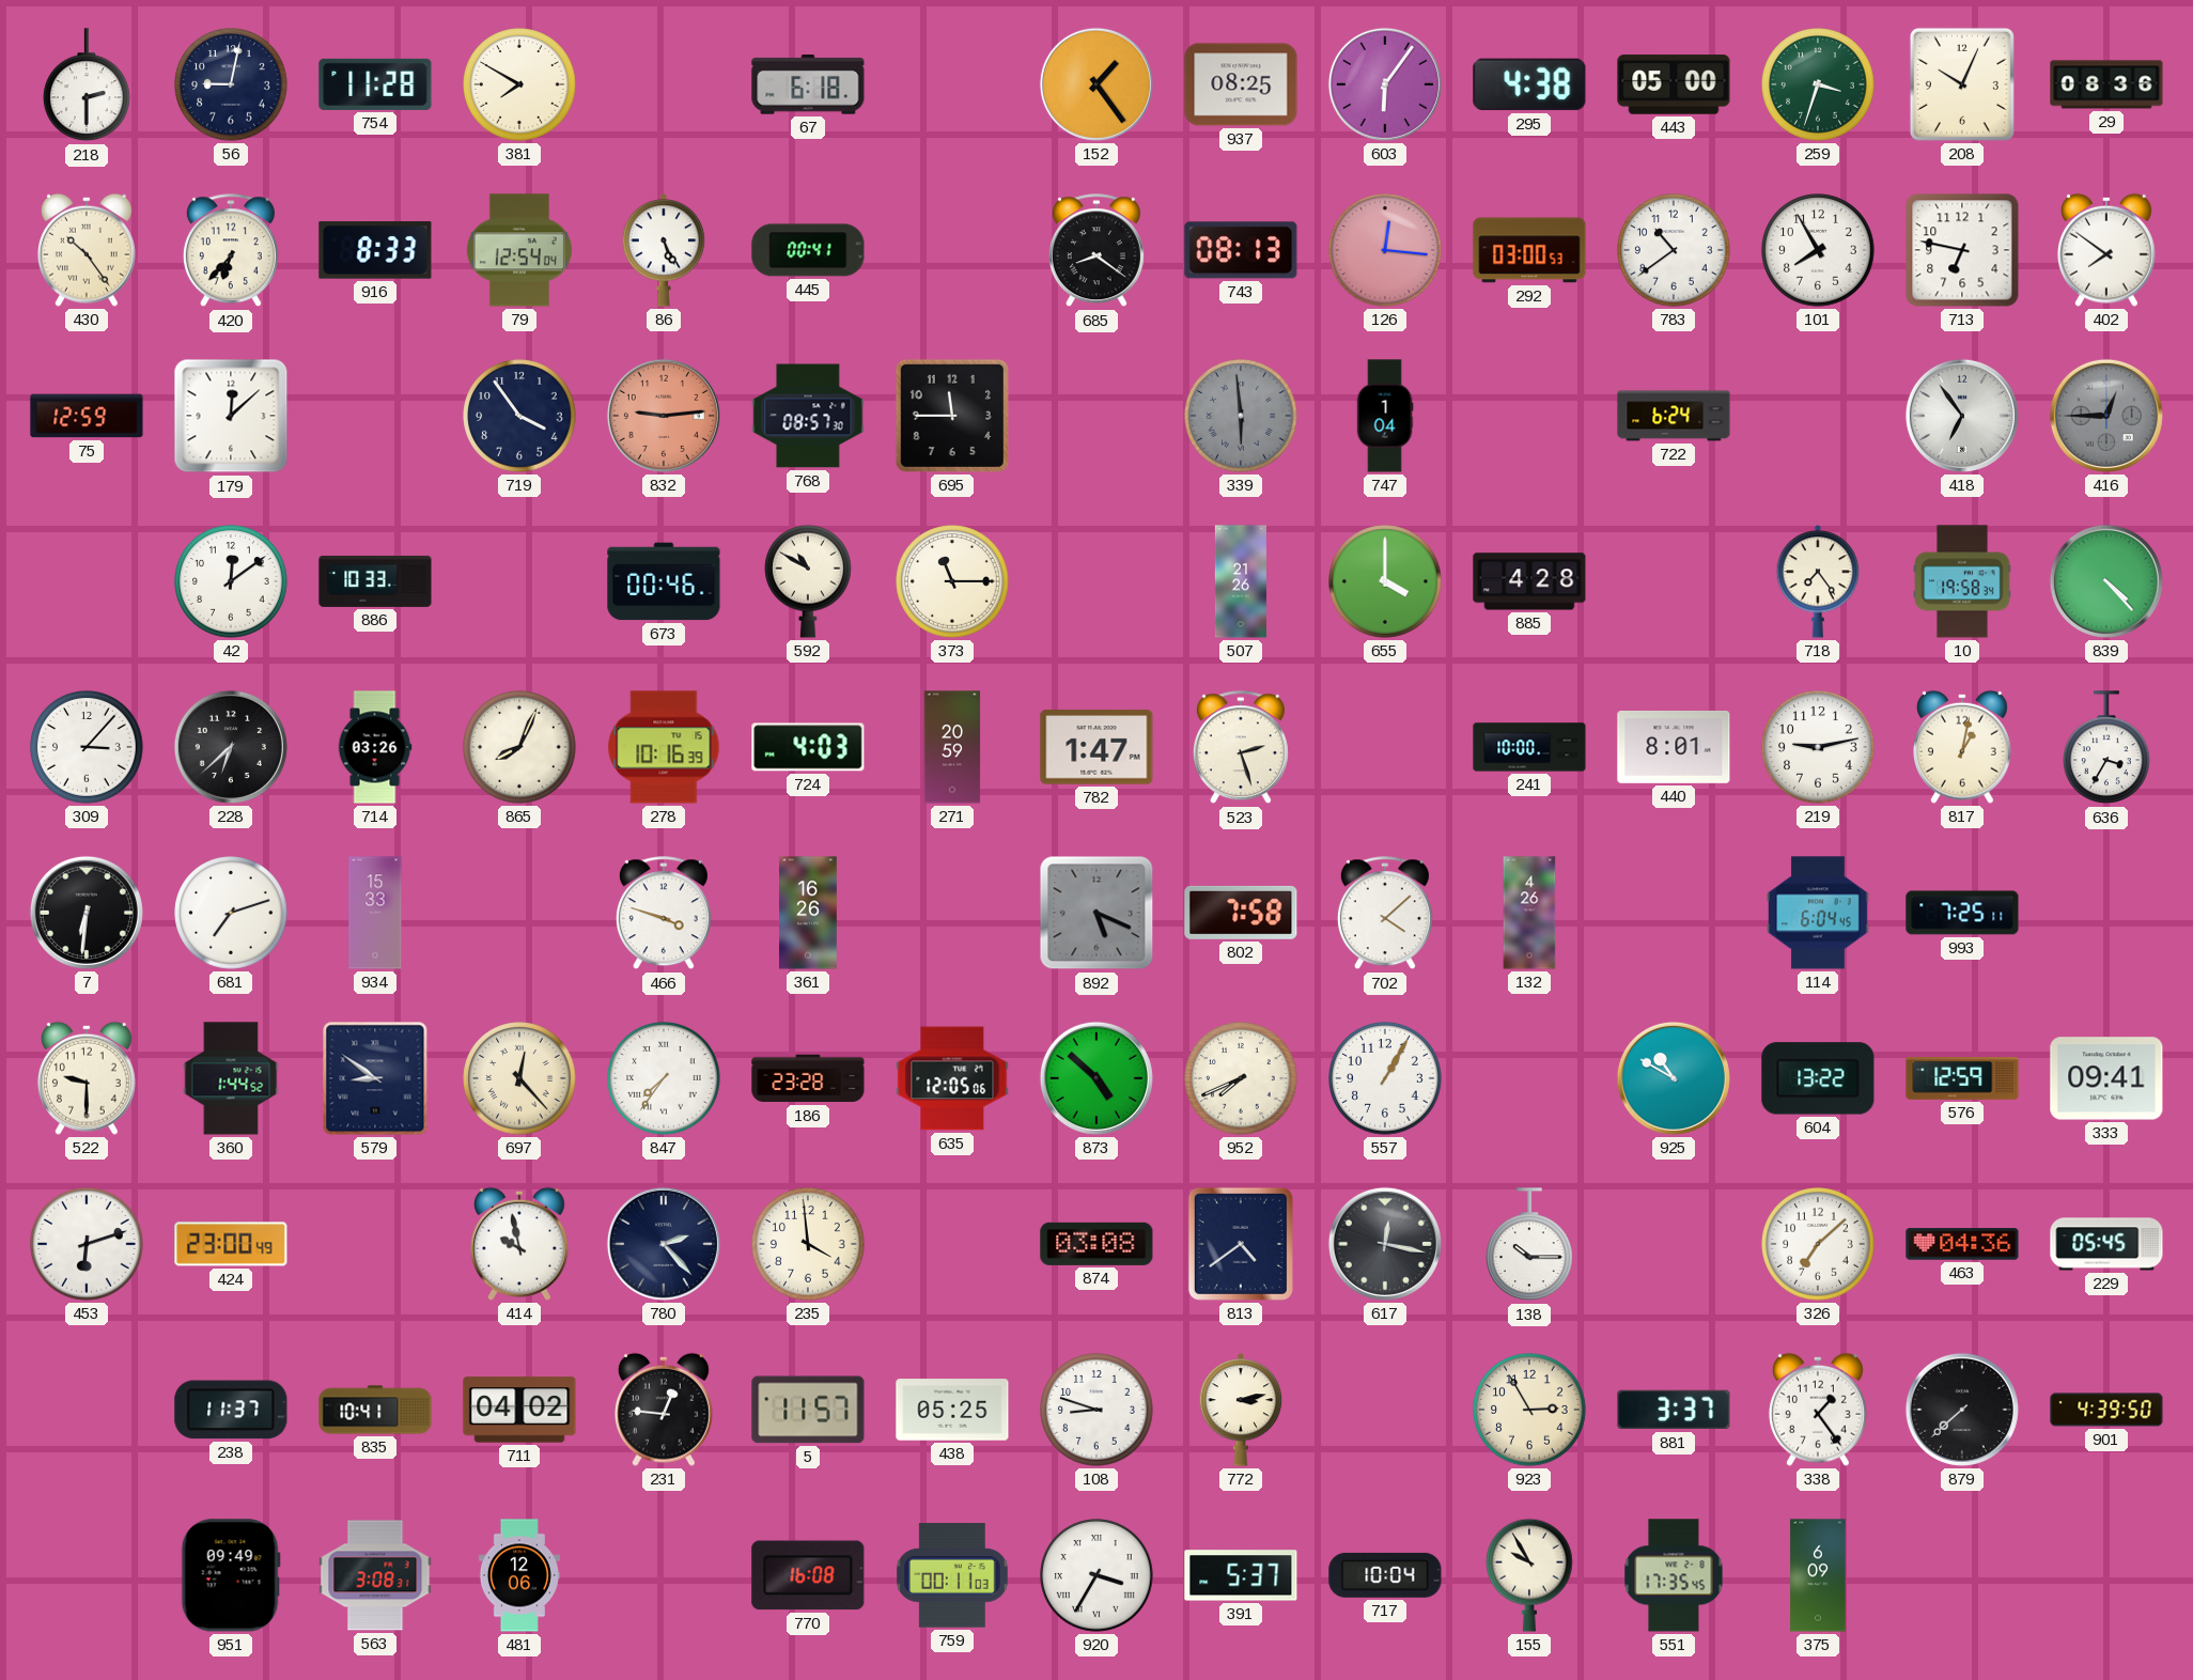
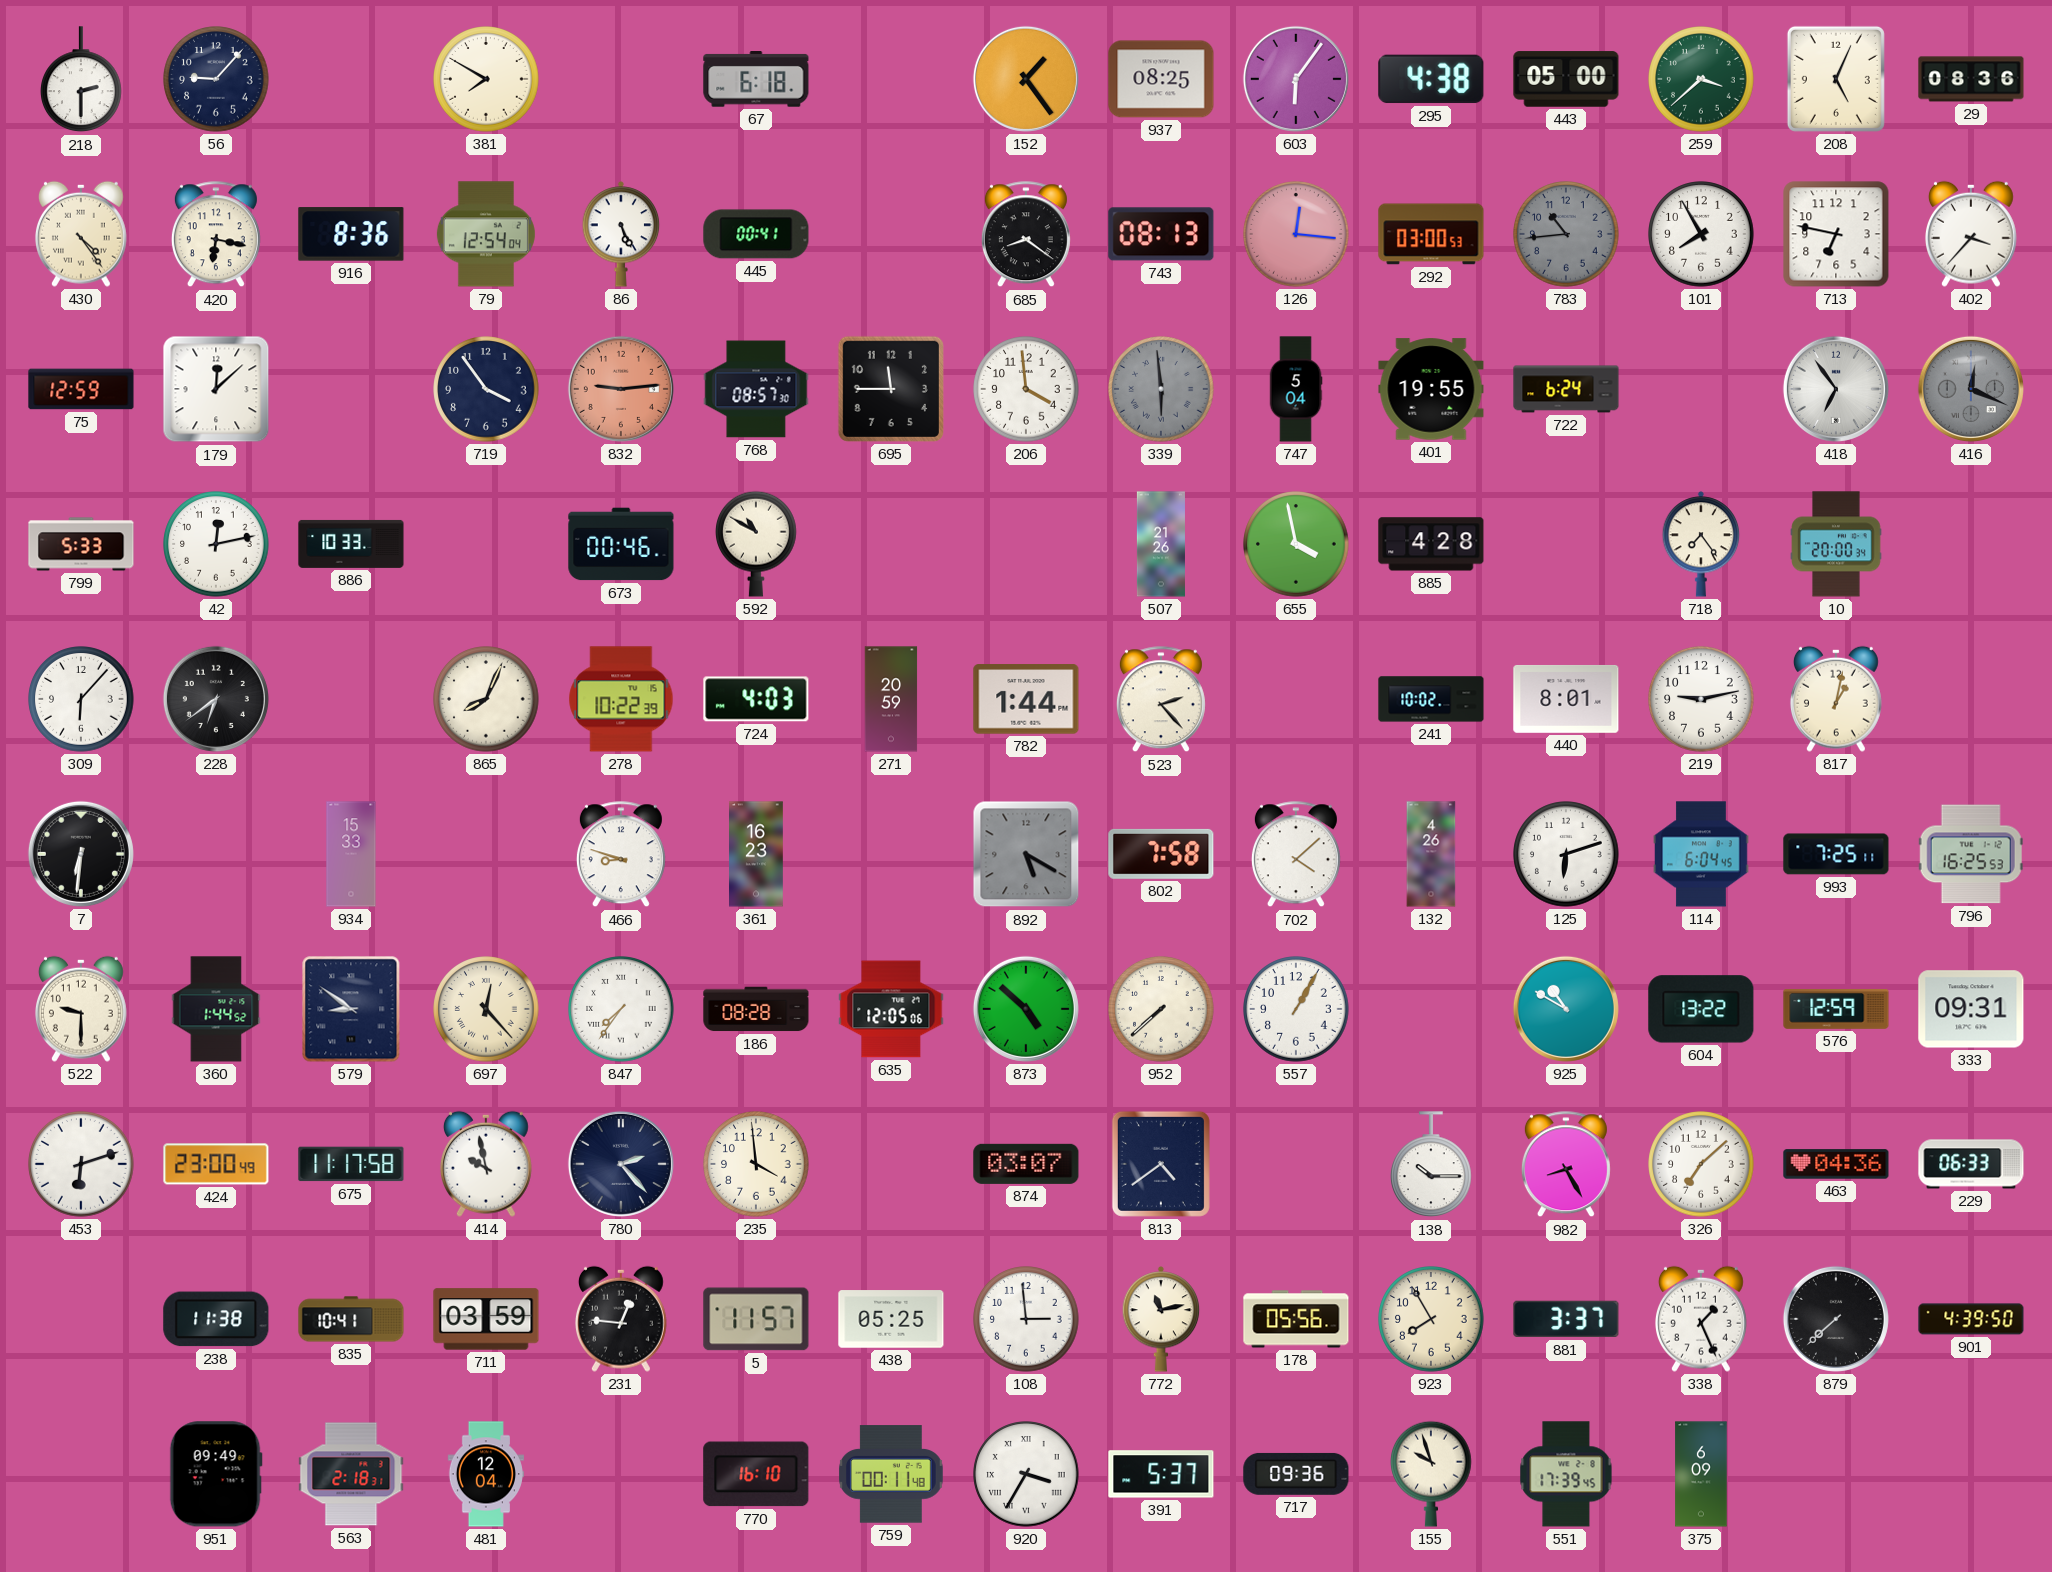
56: 9:02 -> 9:07 (216, 79)
754: 11:28 -> none (375, 84)
259: 3:33 -> 3:38 (1701, 79)
208: 10:04 -> 5:04 (1836, 79)
430: 10:24 -> 4:24 (81, 234)
420: 6:37 -> 6:17 (216, 235)
916: 8:33 -> 8:36 (351, 234)
783: 10:39 -> 10:44 (1566, 234)
783 dial: white -> grey (1566, 234)
402: 7:51 -> 3:37 (1971, 234)
206: none -> 3:59 (1026, 389)
747: 1:04 -> 5:04 (1296, 389)
401: none -> 19:55 (1431, 389)
416: 12:45 -> 12:19 (1971, 389)
799: none -> 5:33 (81, 544)
42: 12:09 -> 12:13 (216, 544)
373: 11:15 -> none (952, 581)
655: 4:00 -> 3:58 (1296, 544)
10: 19:58 -> 20:00 (1836, 544)
839: 4:23 -> none (2106, 581)
309: 3:07 -> 6:07 (81, 699)
228: 6:38 -> 6:39 (216, 699)
714: 03:26 -> none (375, 747)
278: 10:16 -> 10:22 (621, 699)
782: 1:47 -> 1:44 (1026, 699)
523: 2:27 -> 2:23 (1161, 700)
241: 10:00 -> 10:02 (1431, 699)
636: 3:35 -> none (2108, 748)
681: 7:12 -> none (231, 913)
466: 3:48 -> 8:48 (621, 855)
361: 16:26 -> 16:23 (757, 854)
892: 5:19 -> 5:20 (1026, 854)
125: none -> 6:12 (1566, 854)
796: none -> 16:25 (1971, 854)
186: 23:28 -> 08:28 (756, 1009)
952: 7:41 -> 7:38 (1161, 1009)
333: 09:41 -> 09:31 (1971, 1009)
675: none -> 11:17 (351, 1164)
874: 03:08 -> 03:07 (1026, 1164)
617: 12:17 -> none (1385, 1244)
982: none -> 8:25 (1566, 1165)
229: 05:45 -> 06:33 (1971, 1164)
238: 11:37 -> 11:38 (216, 1319)
711: 04:02 -> 03:59 (486, 1319)
108: 8:48 -> 2:59 (1026, 1319)
772: 3:13 -> 11:13 (1161, 1319)
178: none -> 05:56 (1296, 1319)
923: 2:55 -> 7:55 (1431, 1319)
338: 1:24 -> 1:26 (1701, 1319)
563: 3:08 -> 2:18 (351, 1474)
481: 12:06 -> 12:04 (486, 1474)
770: 16:08 -> 16:10 (756, 1474)
759: 00:11:03 -> 00:11:48 (892, 1474)
717: 10:04 -> 09:36 (1296, 1474)
155: 9:55 -> 9:57 (1432, 1474)
551: 17:35 -> 17:39 (1566, 1474)
